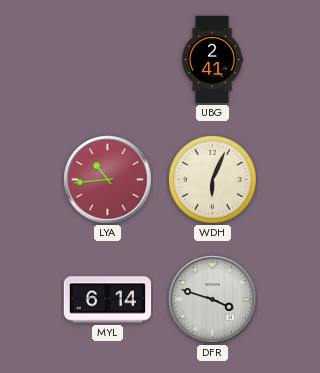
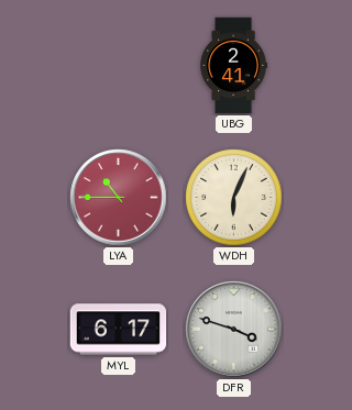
LYA: 10:44 -> 10:45 (119, 198)
MYL: 6:14 -> 6:17 (119, 330)
